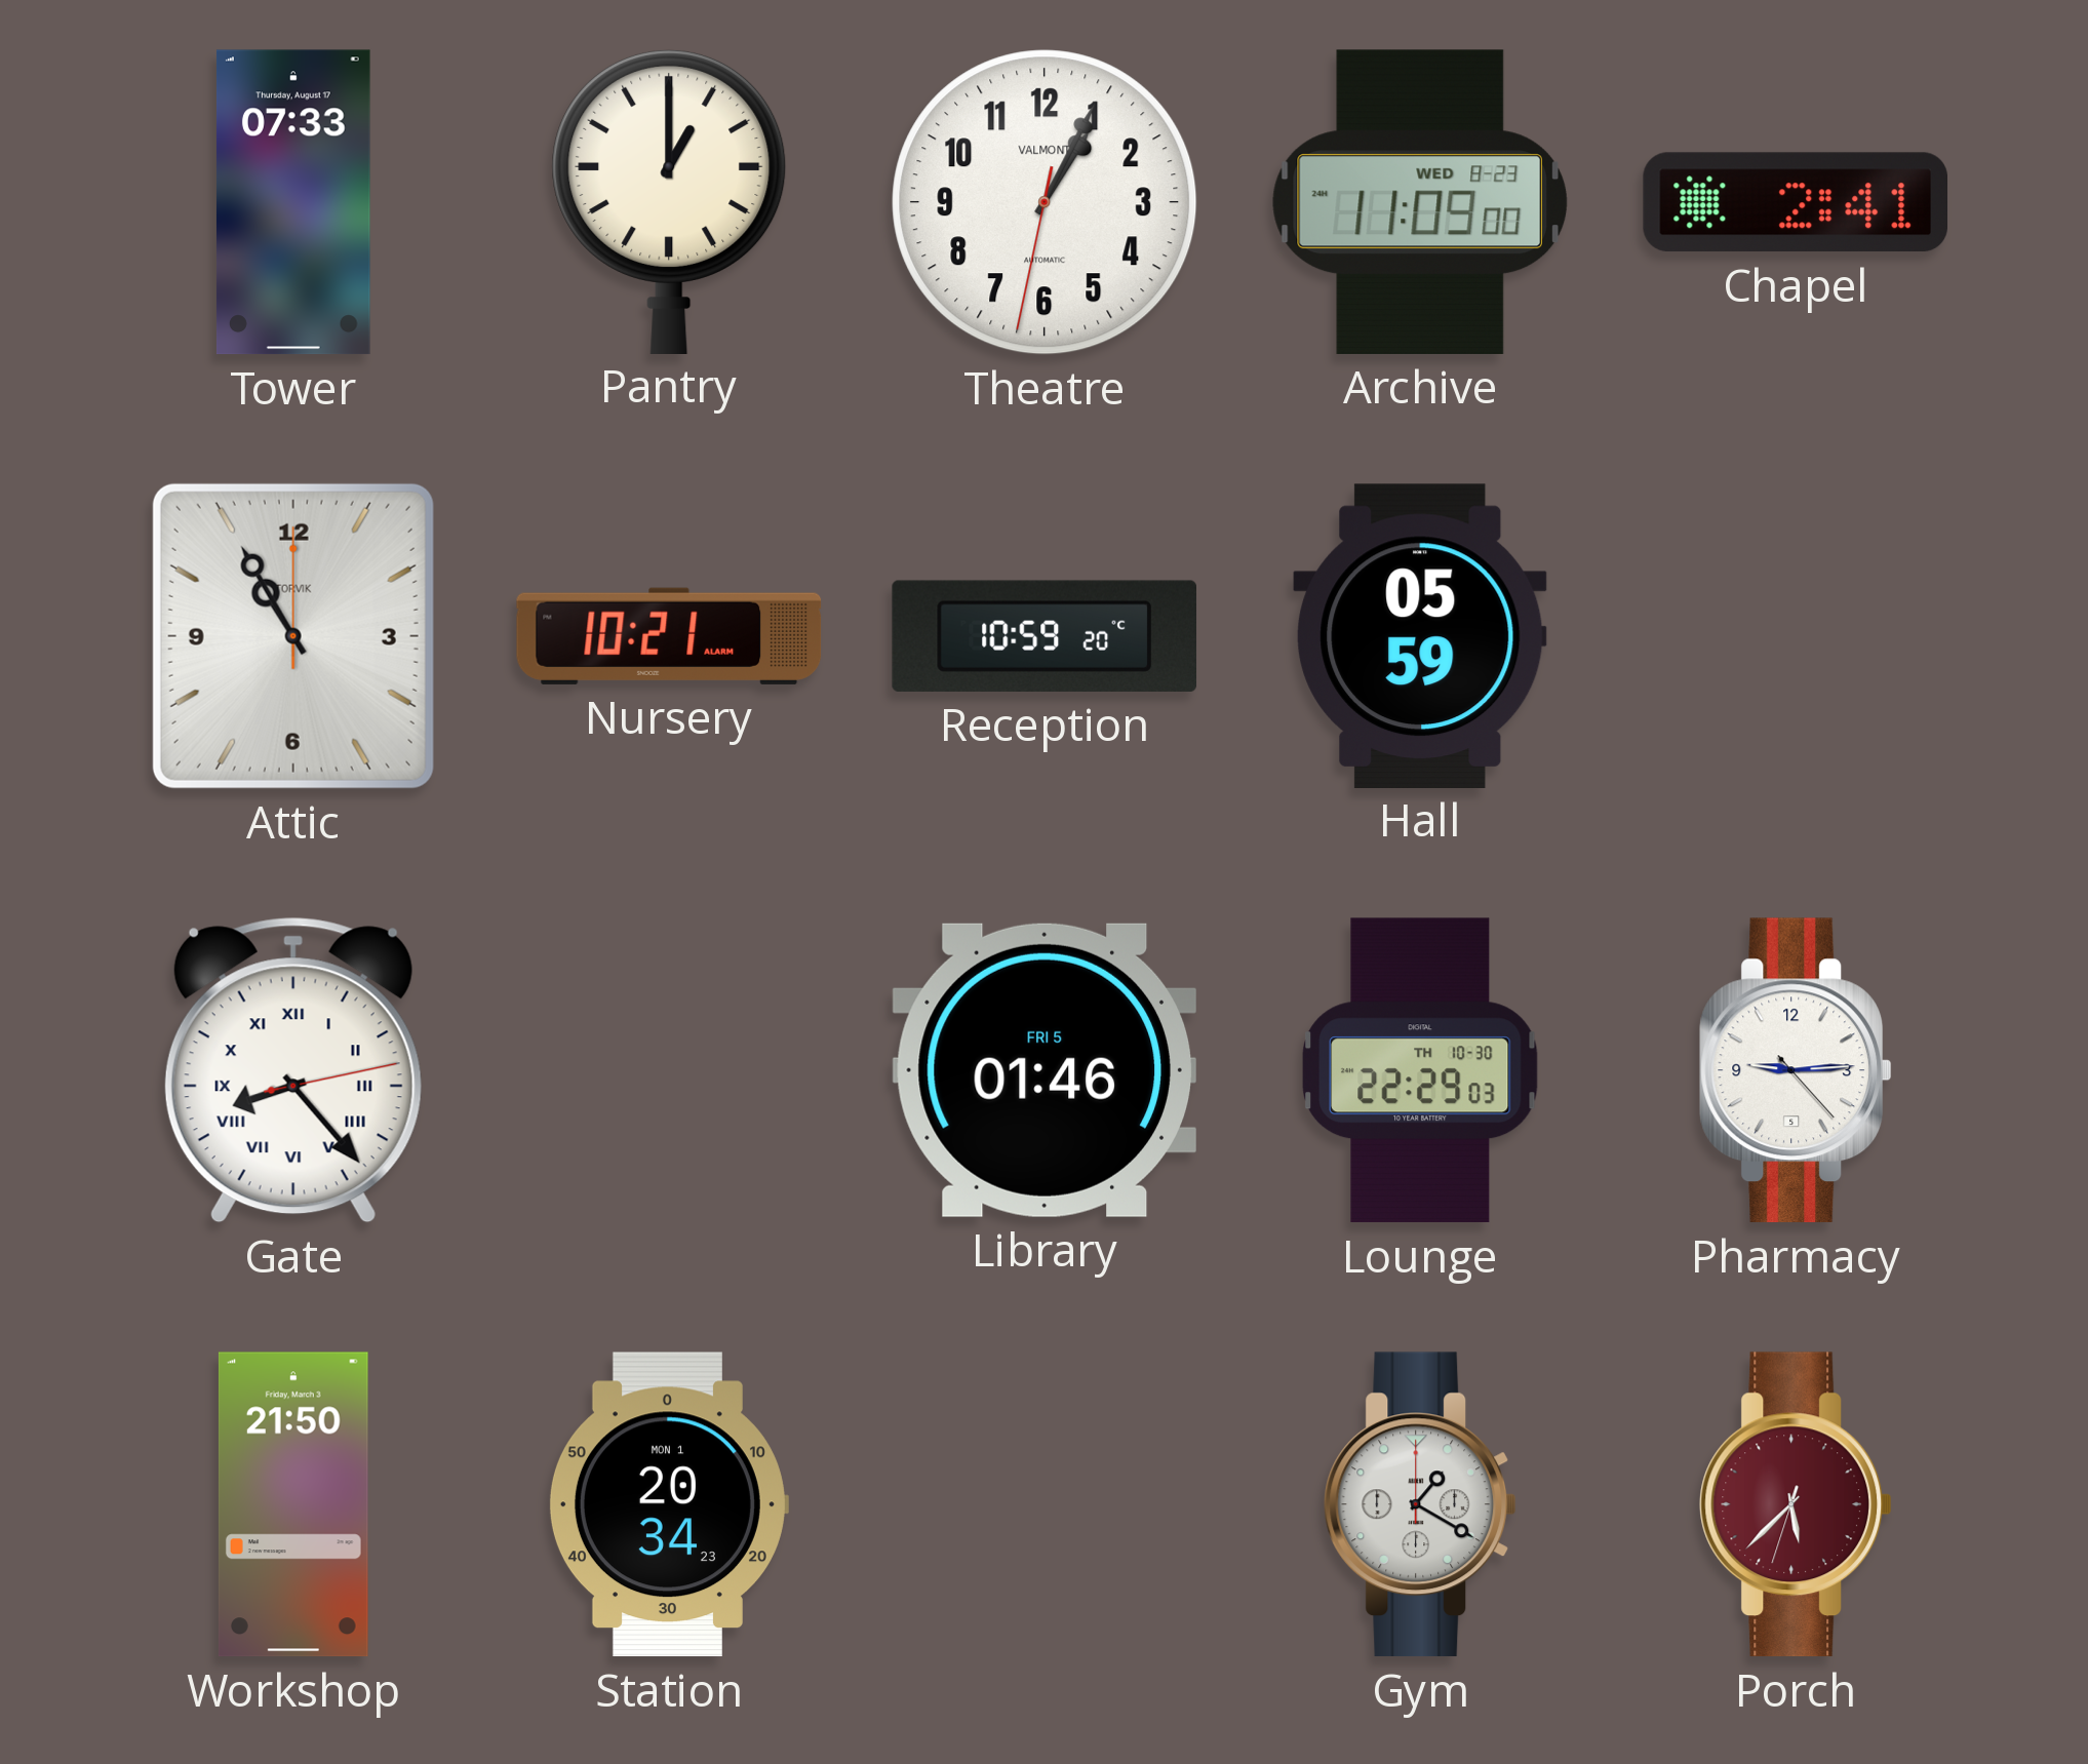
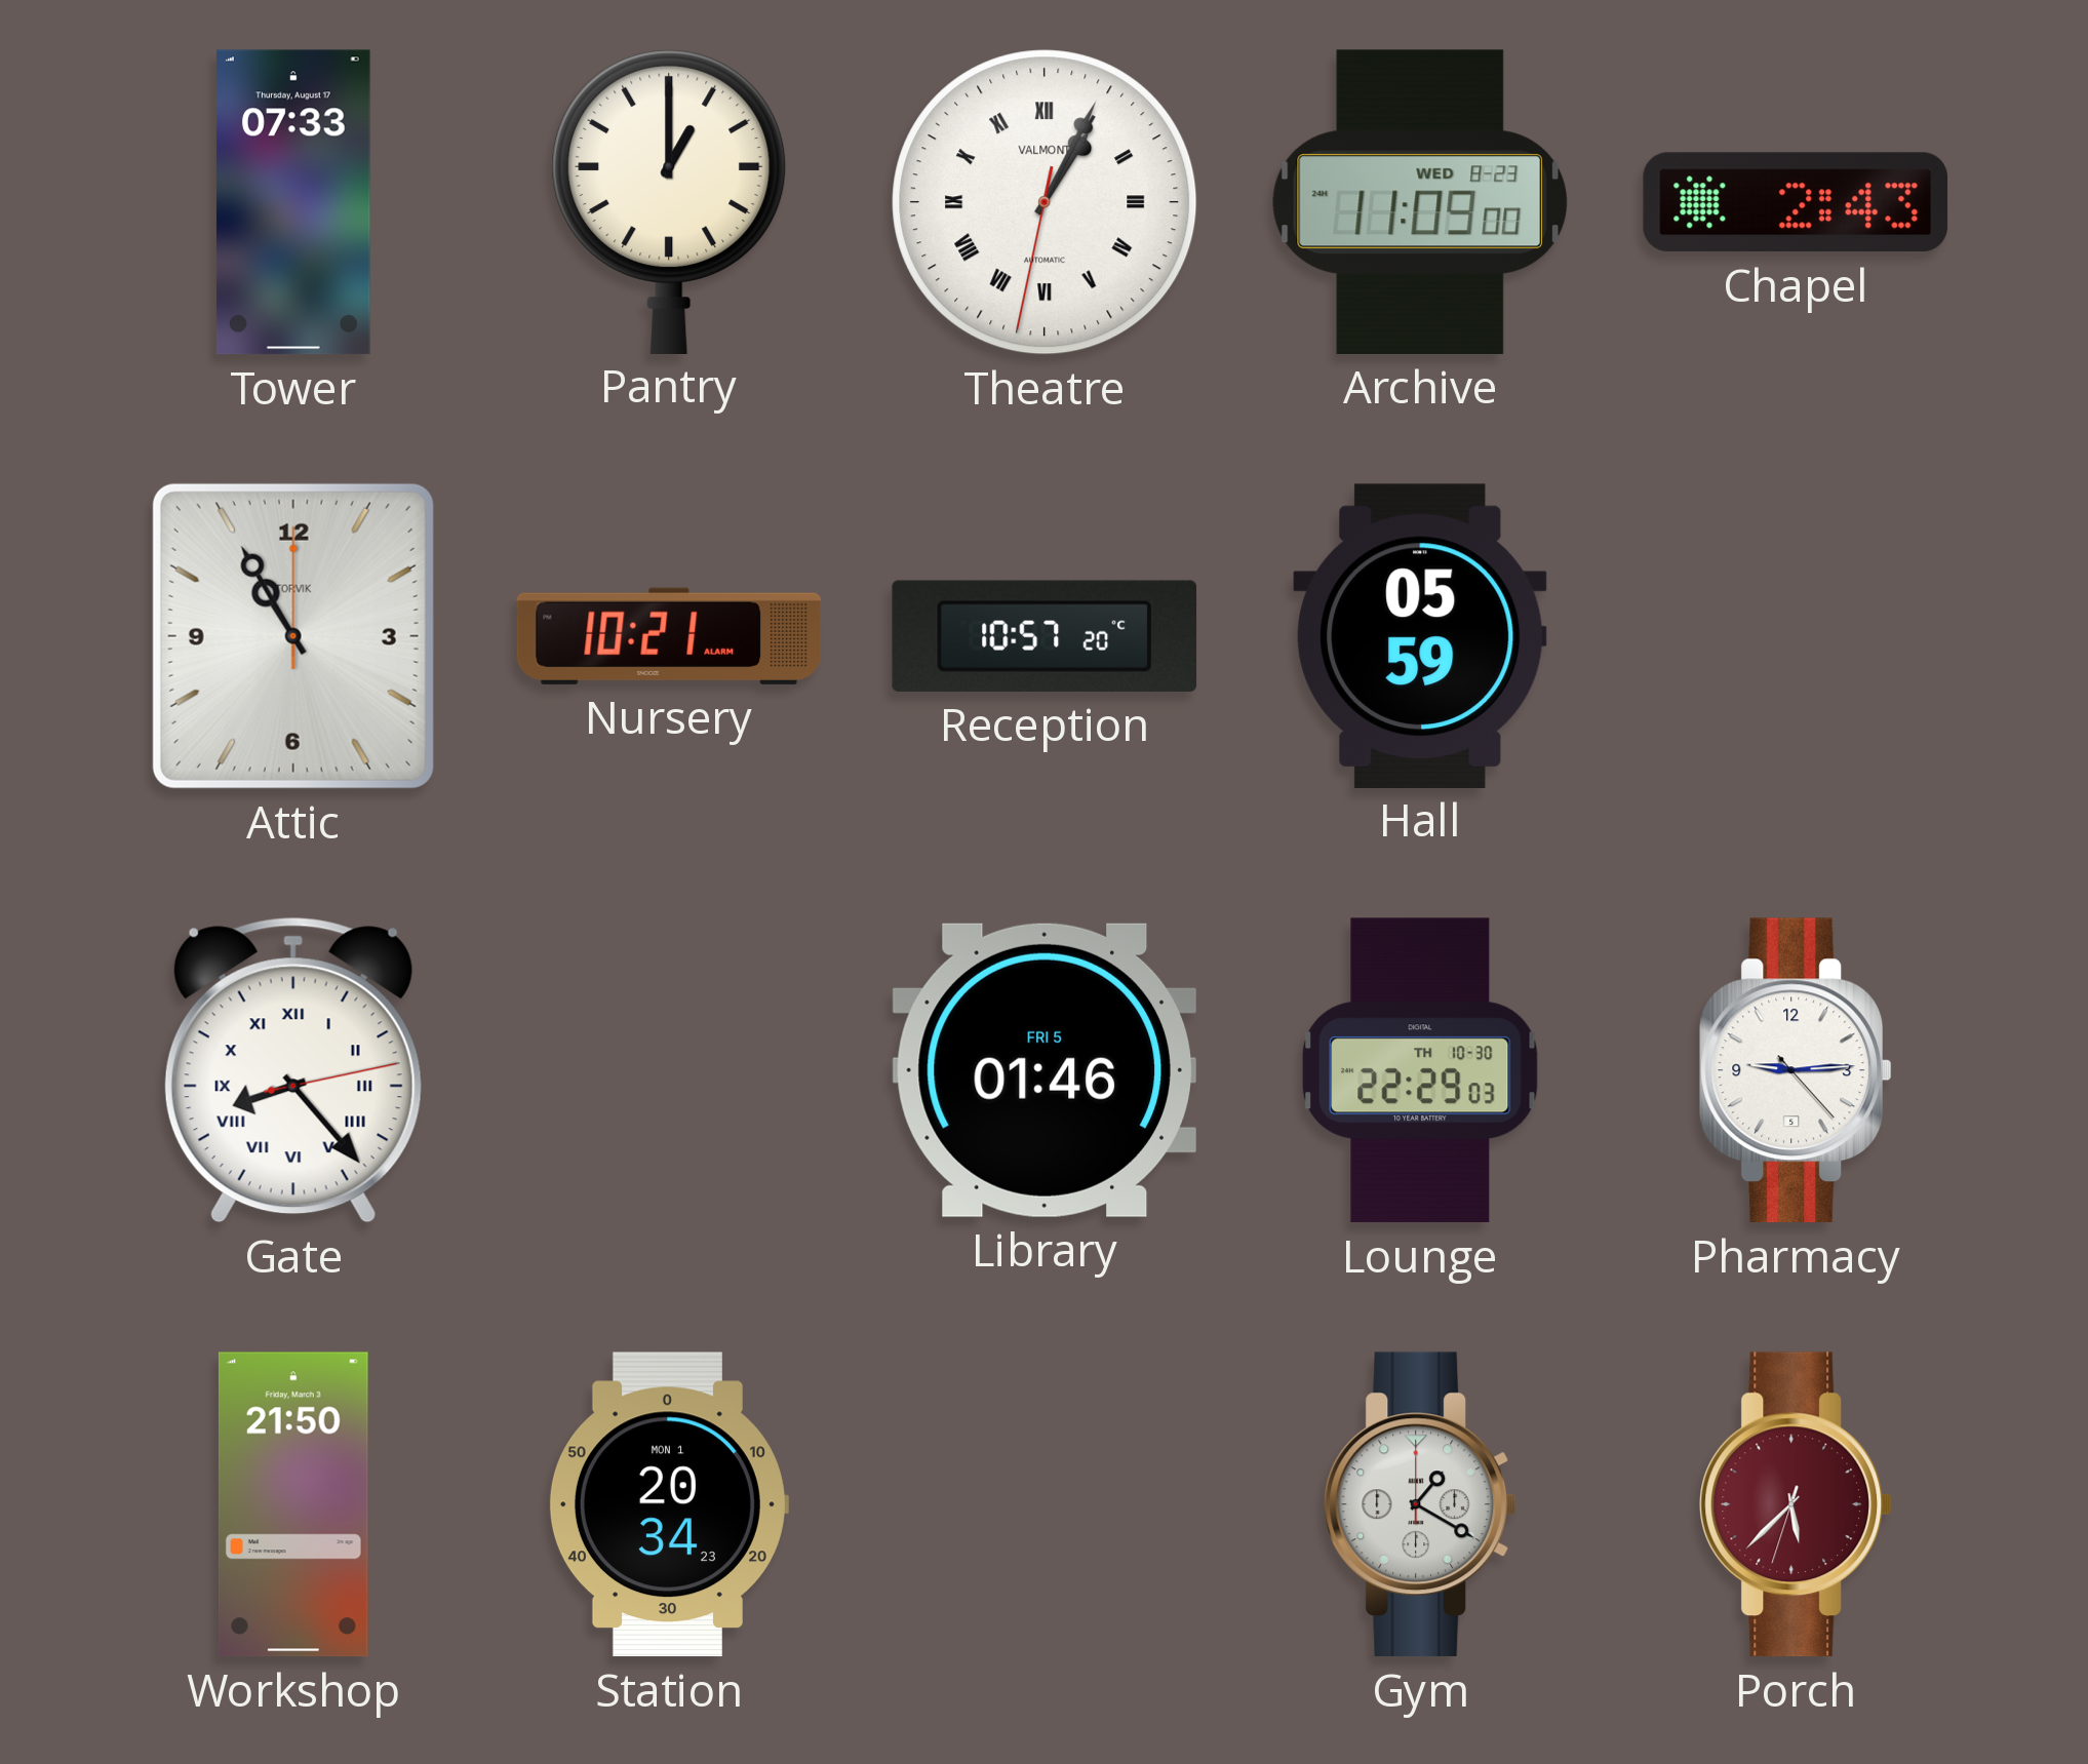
Theatre numerals: Arabic -> Roman (1045, 202)
Chapel: 2:41 -> 2:43 (1795, 202)
Reception: 10:59 -> 10:57 (1043, 636)
